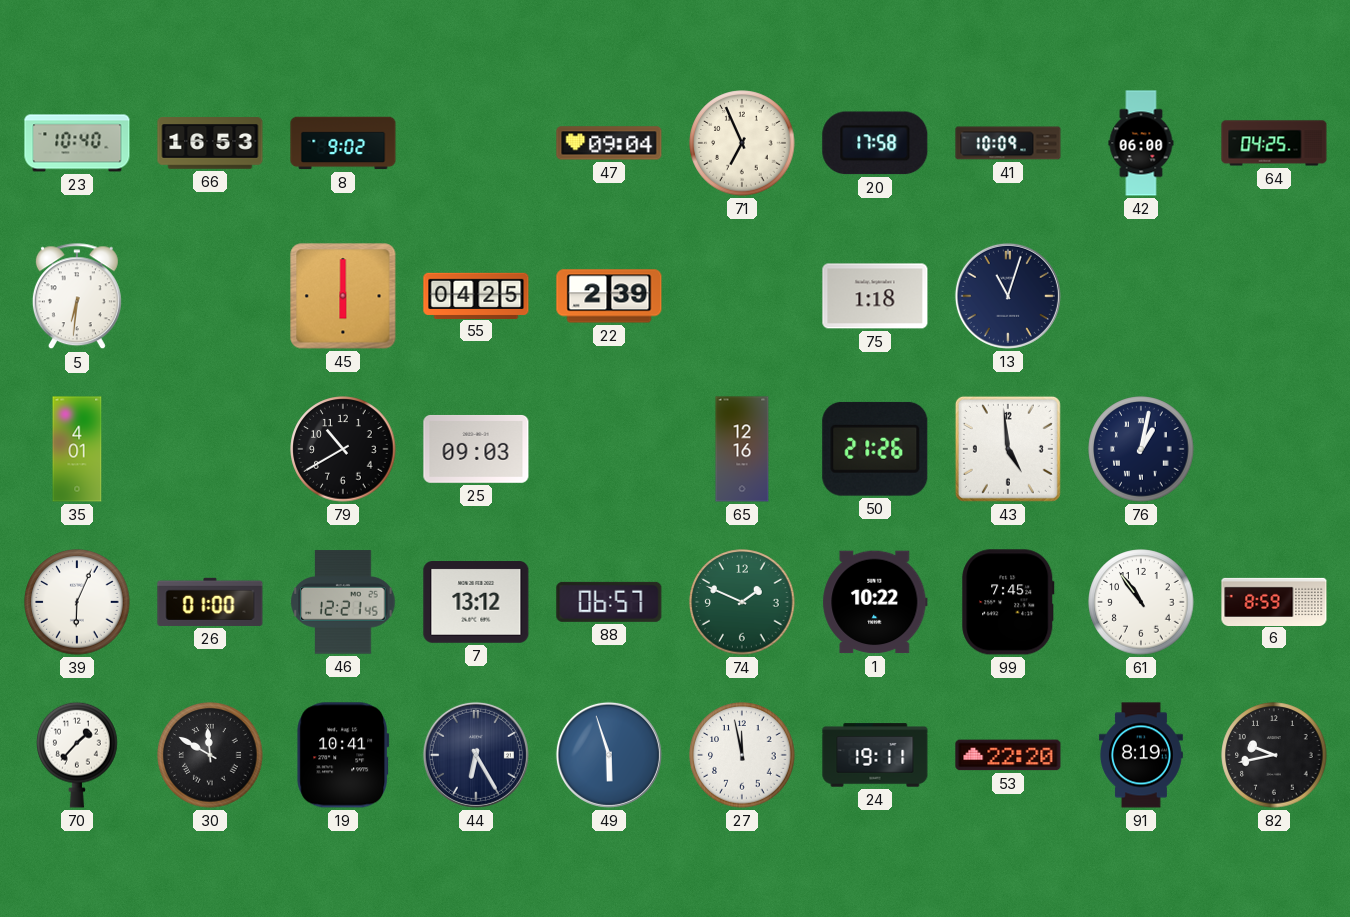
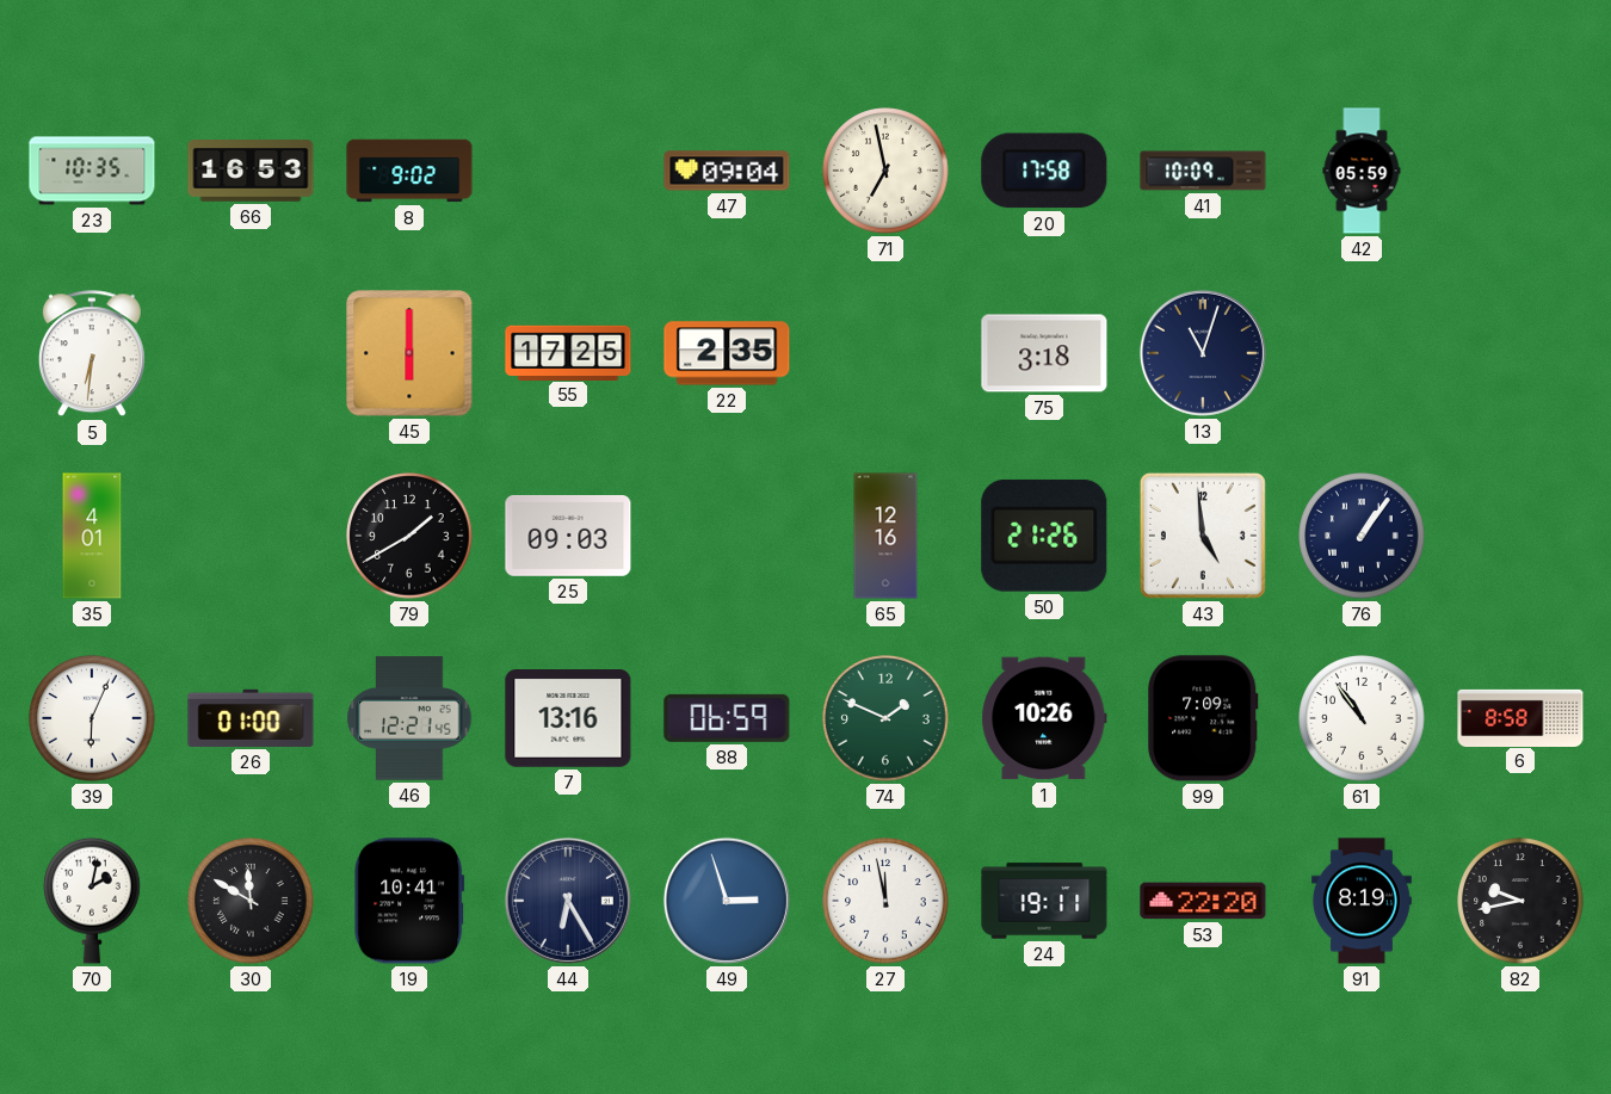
23: 10:40 -> 10:35 (92, 171)
71: 6:56 -> 6:58 (885, 171)
42: 06:00 -> 05:59 (1362, 171)
64: 04:25 -> none (1274, 143)
55: 04:25 -> 17:25 (568, 352)
22: 2:39 -> 2:35 (727, 353)
75: 1:18 -> 3:18 (1044, 353)
79: 10:40 -> 1:40 (409, 536)
76: 1:02 -> 1:06 (1362, 536)
7: 13:12 -> 13:16 (568, 719)
88: 06:57 -> 06:59 (727, 718)
1: 10:22 -> 10:26 (1044, 718)
99: 7:45 -> 7:09 (1203, 718)
6: 8:59 -> 8:58 (1520, 717)
70: 1:37 -> 2:02 (92, 901)
49: 5:57 -> 2:57 (727, 901)
